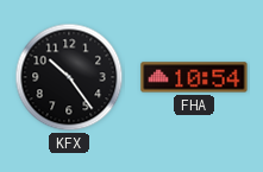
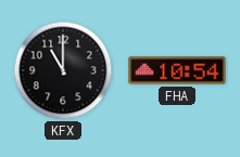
KFX: 10:24 -> 11:00 (63, 70)
